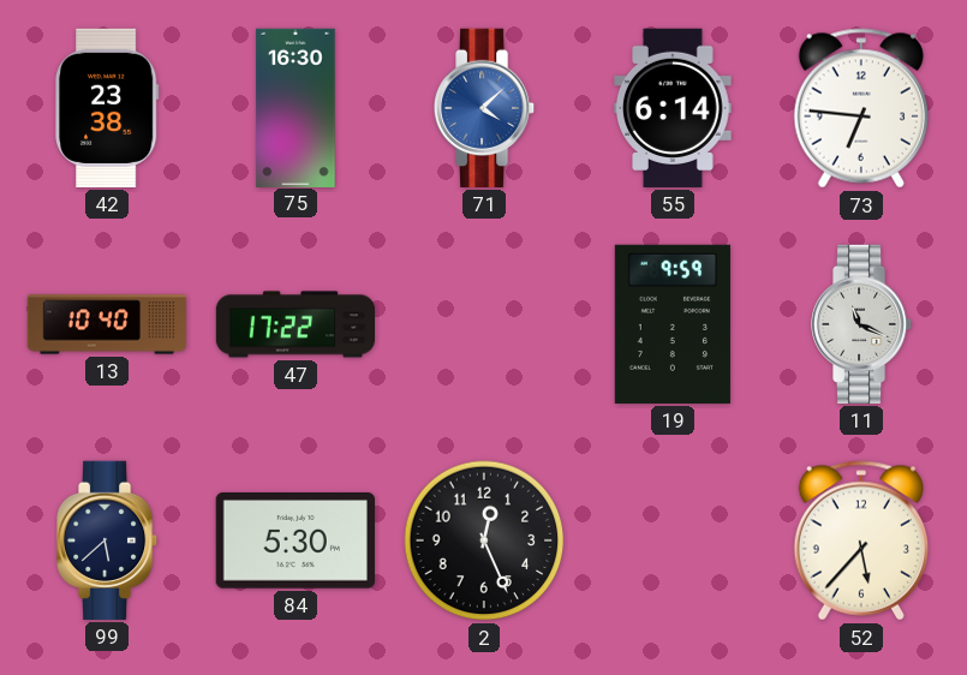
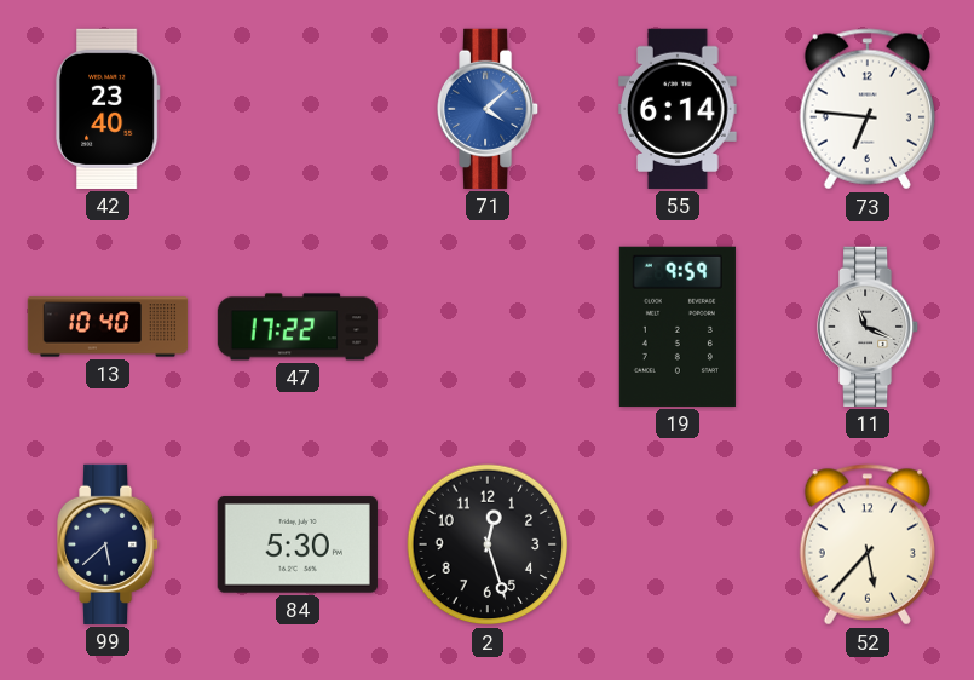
42: 23:38 -> 23:40 (108, 109)
75: 16:30 -> none (296, 107)
2: 12:26 -> 12:27 (488, 544)
